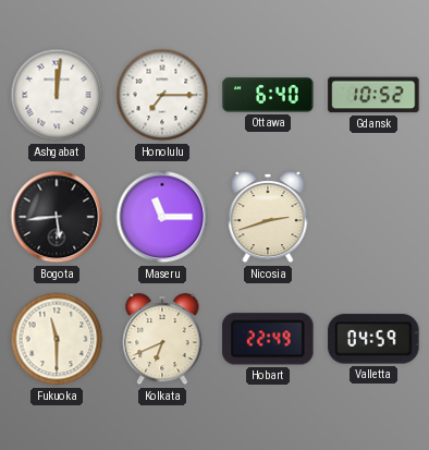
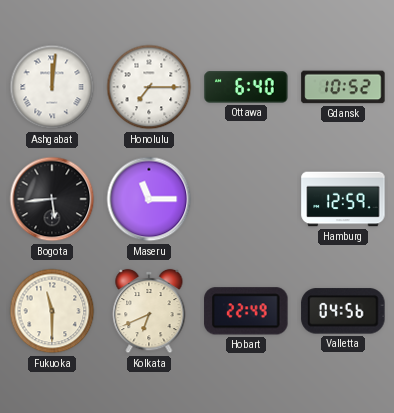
Nicosia: 2:42 -> none (268, 217)
Hamburg: none -> 12:59 (343, 199)
Valletta: 04:59 -> 04:56 (343, 311)
